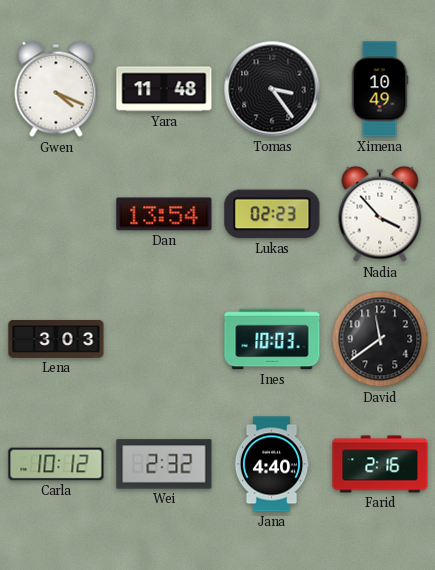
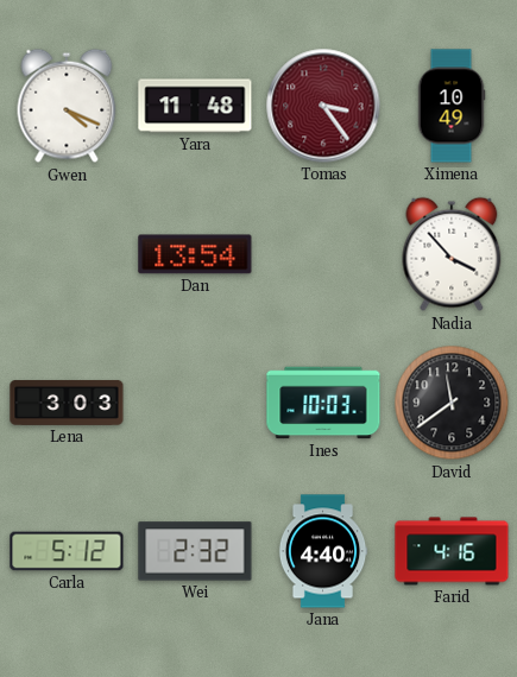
Tomas dial: black -> burgundy (323, 106)
Lukas: 02:23 -> none (272, 214)
Carla: 10:12 -> 5:12 (67, 551)
Farid: 2:16 -> 4:16 (452, 551)
